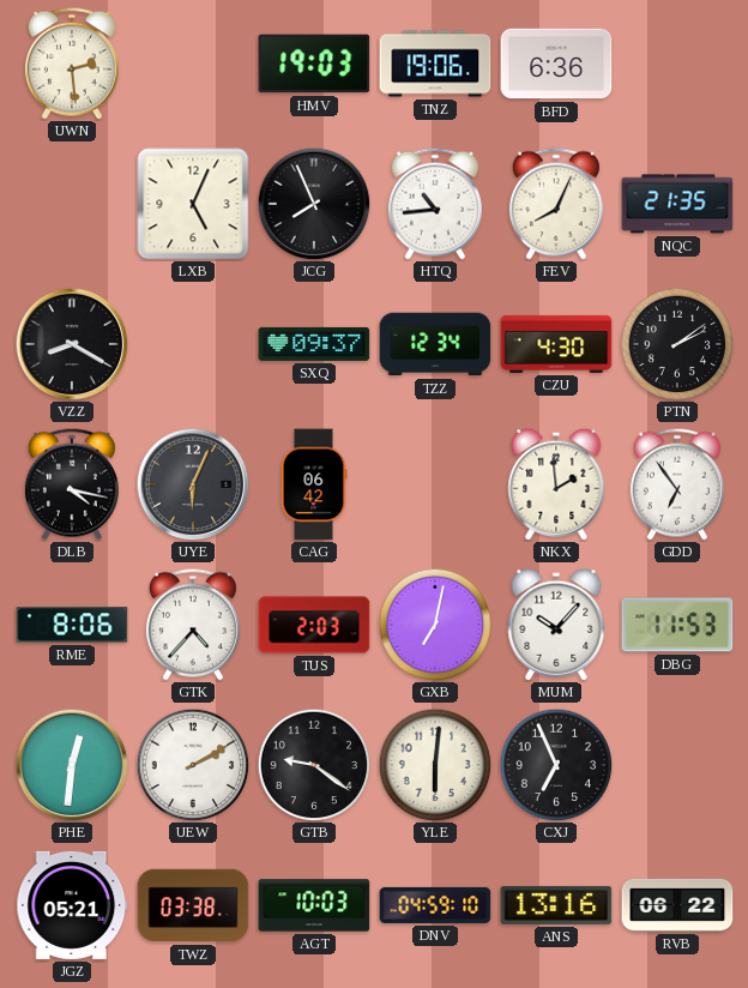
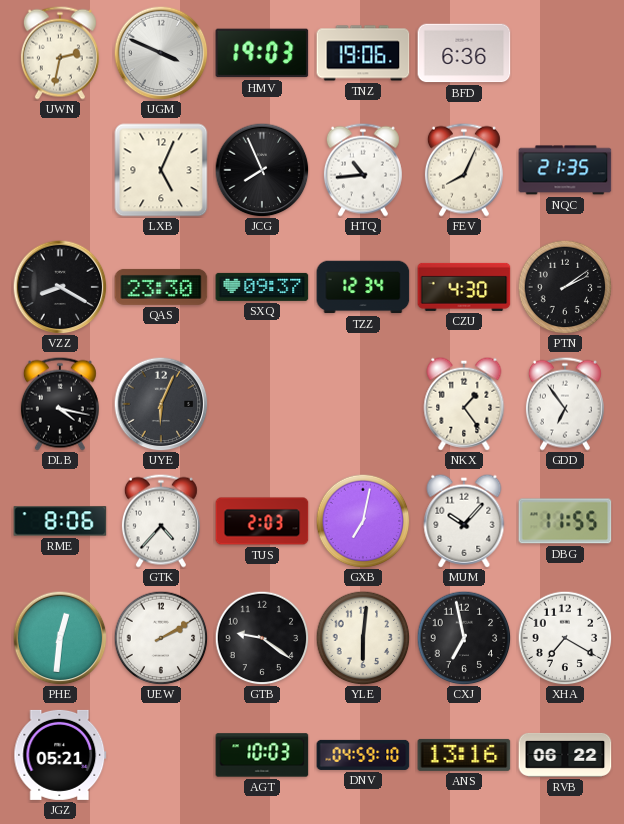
UWN: 2:29 -> 2:32 (60, 53)
UGM: none -> 3:49 (161, 53)
QAS: none -> 23:30 (161, 287)
CAG: 06:42 -> none (314, 484)
NKX: 1:59 -> 1:24 (464, 404)
DBG: 11:53 -> 11:55 (565, 521)
CXJ: 6:56 -> 6:58 (464, 638)
XHA: none -> 7:20 (565, 638)
TWZ: 03:38 -> none (193, 905)
